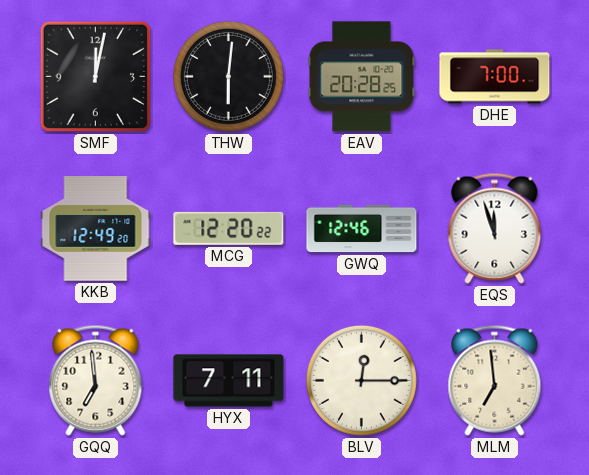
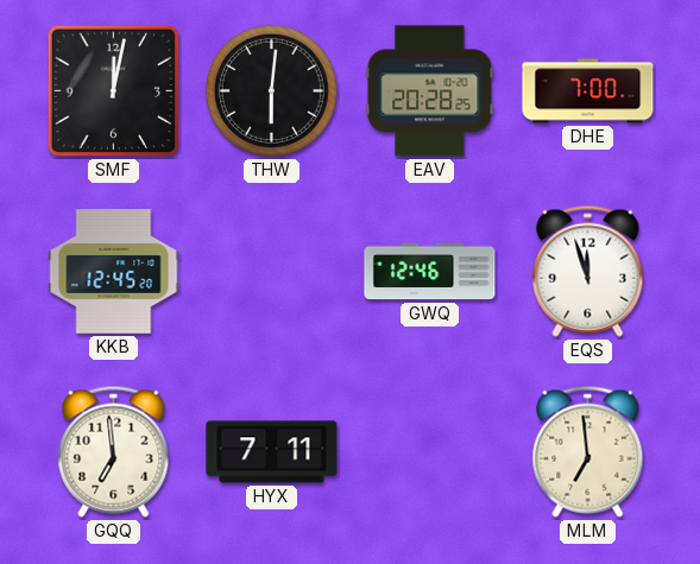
KKB: 12:49 -> 12:45 (114, 272)
MCG: 12:20 -> none (229, 228)
BLV: 12:15 -> none (361, 380)
